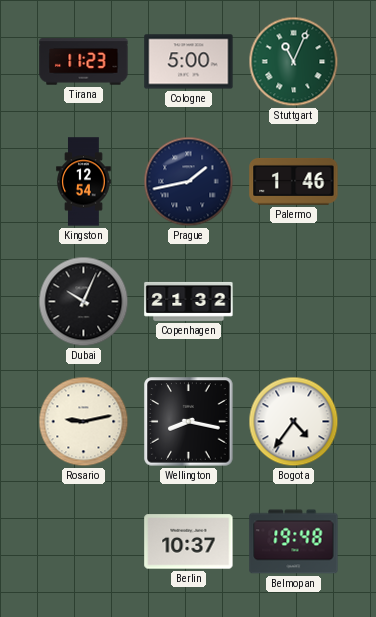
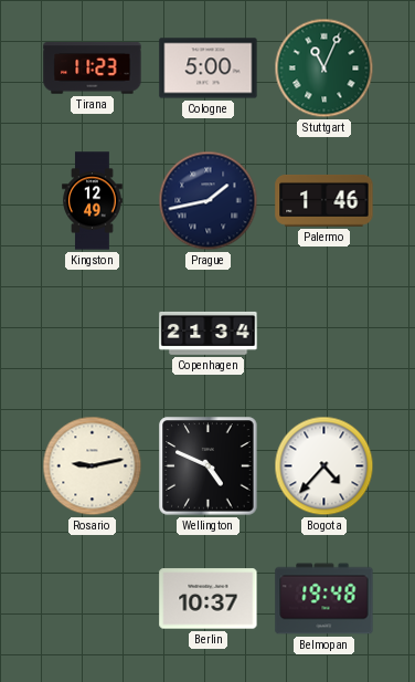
Kingston: 12:54 -> 12:49 (93, 201)
Dubai: 10:04 -> none (84, 302)
Copenhagen: 21:32 -> 21:34 (209, 333)
Wellington: 8:17 -> 4:49 (209, 466)
Bogota: 4:36 -> 4:37 (324, 466)
